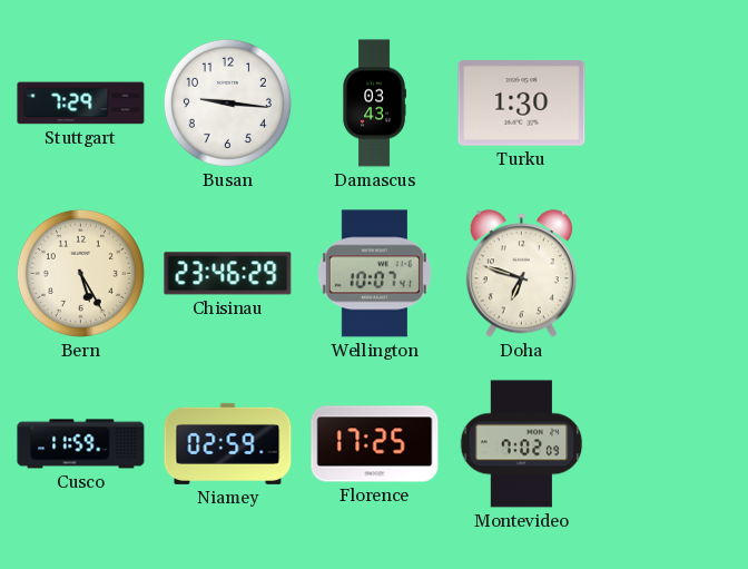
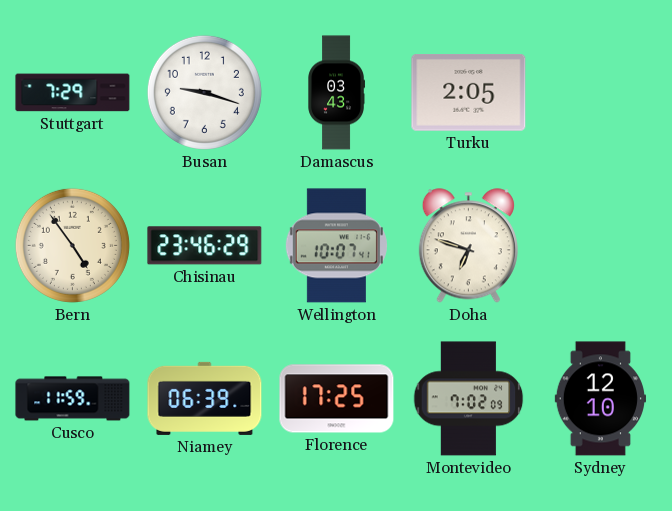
Busan: 9:16 -> 9:18 (204, 92)
Turku: 1:30 -> 2:05 (469, 93)
Bern: 5:25 -> 4:54 (72, 245)
Niamey: 02:59 -> 06:39 (205, 398)
Sydney: none -> 12:10 (600, 399)
